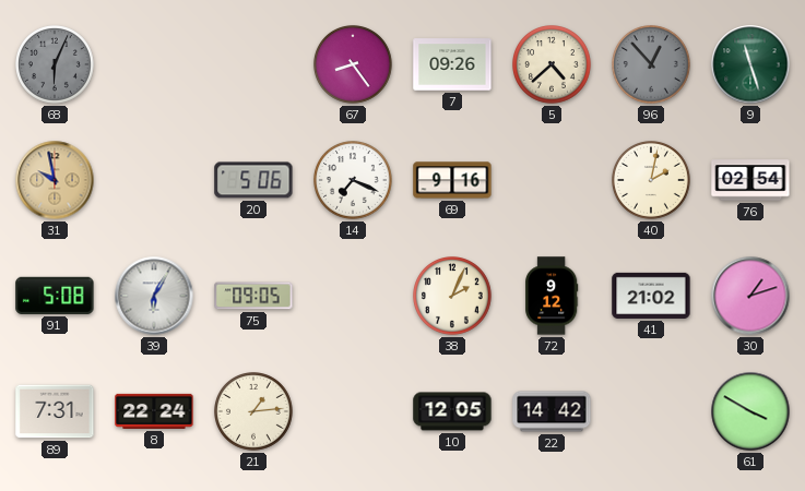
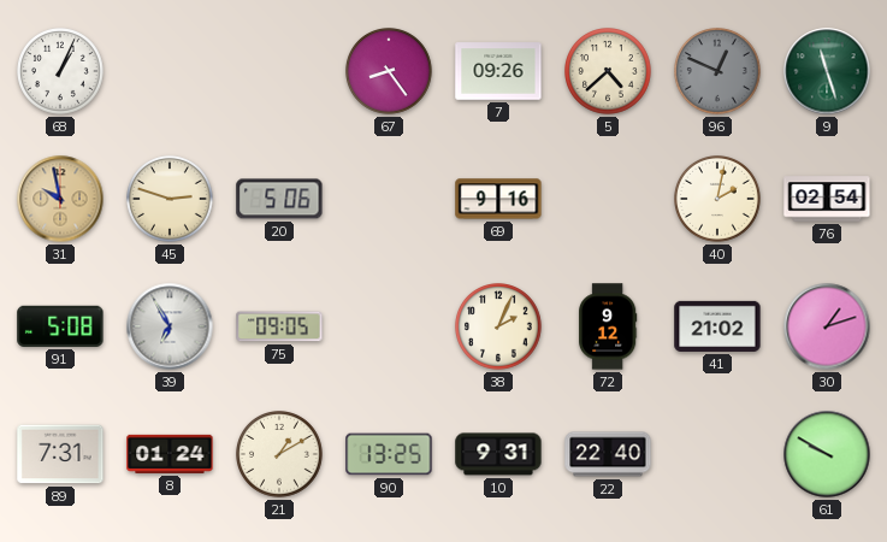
68: 6:04 -> 1:04 (61, 72)
68 dial: grey -> white (61, 72)
96: 12:53 -> 12:49 (719, 72)
45: none -> 2:48 (171, 200)
14: 7:19 -> none (354, 181)
39: 6:05 -> 6:55 (170, 326)
8: 22:24 -> 01:24 (170, 454)
21: 1:14 -> 1:10 (280, 455)
90: none -> 13:25 (389, 454)
10: 12:05 -> 9:31 (498, 454)
22: 14:42 -> 22:40 (608, 454)
61: 3:50 -> 9:50 (827, 454)
